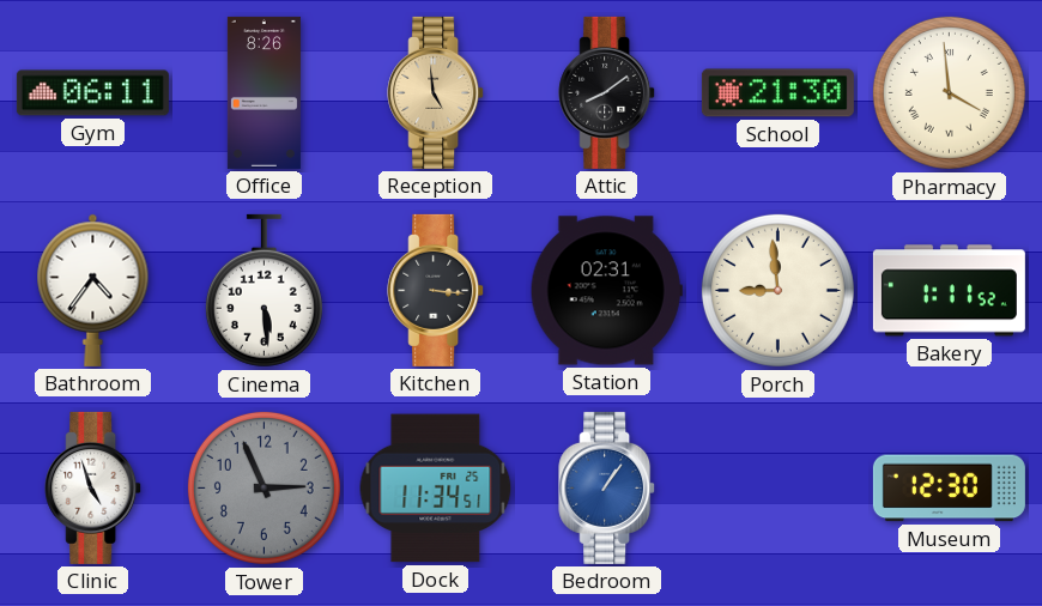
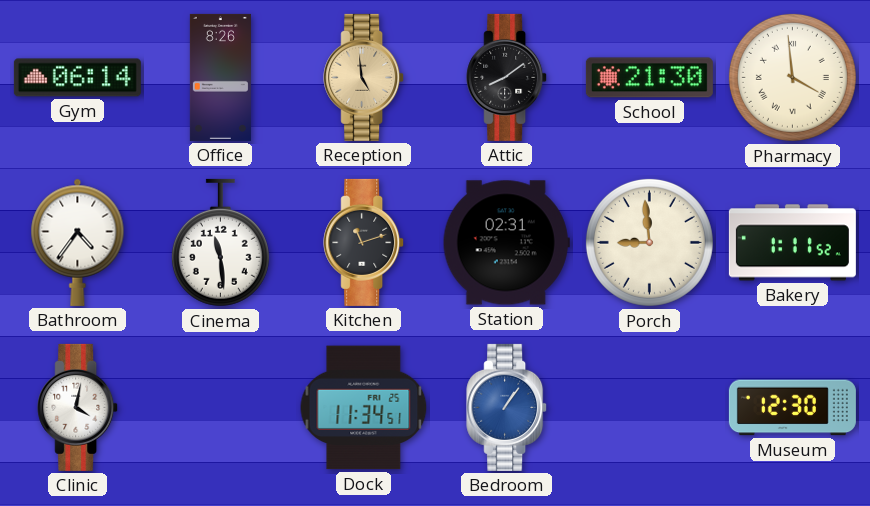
Gym: 06:11 -> 06:14 (77, 78)
Cinema: 5:29 -> 11:29 (220, 243)
Kitchen: 3:16 -> 11:12 (364, 242)
Clinic: 4:57 -> 4:02 (78, 407)
Tower: 2:56 -> none (263, 487)
